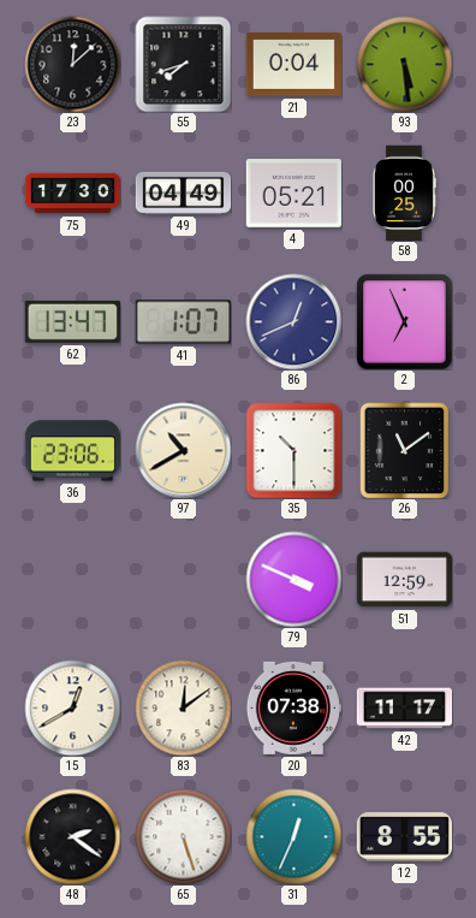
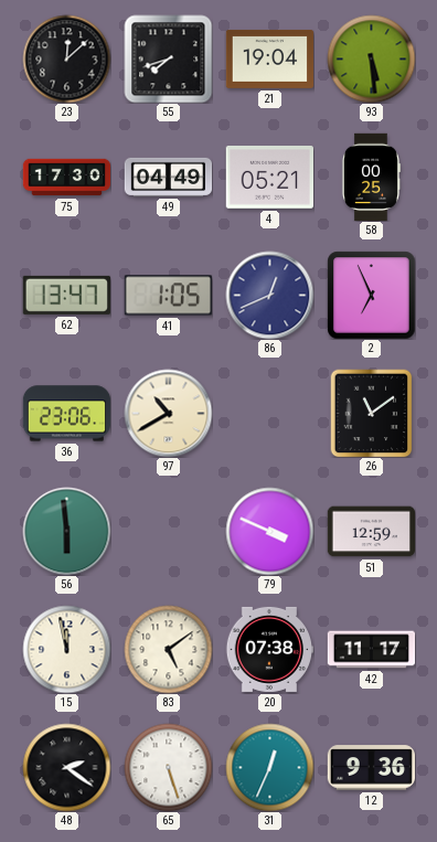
21: 0:04 -> 19:04 (269, 58)
41: 1:07 -> 1:05 (168, 296)
35: 10:30 -> none (293, 450)
56: none -> 5:59 (66, 531)
15: 12:40 -> 11:58 (66, 649)
83: 12:09 -> 5:09 (168, 649)
12: 8:55 -> 9:36 (371, 768)
